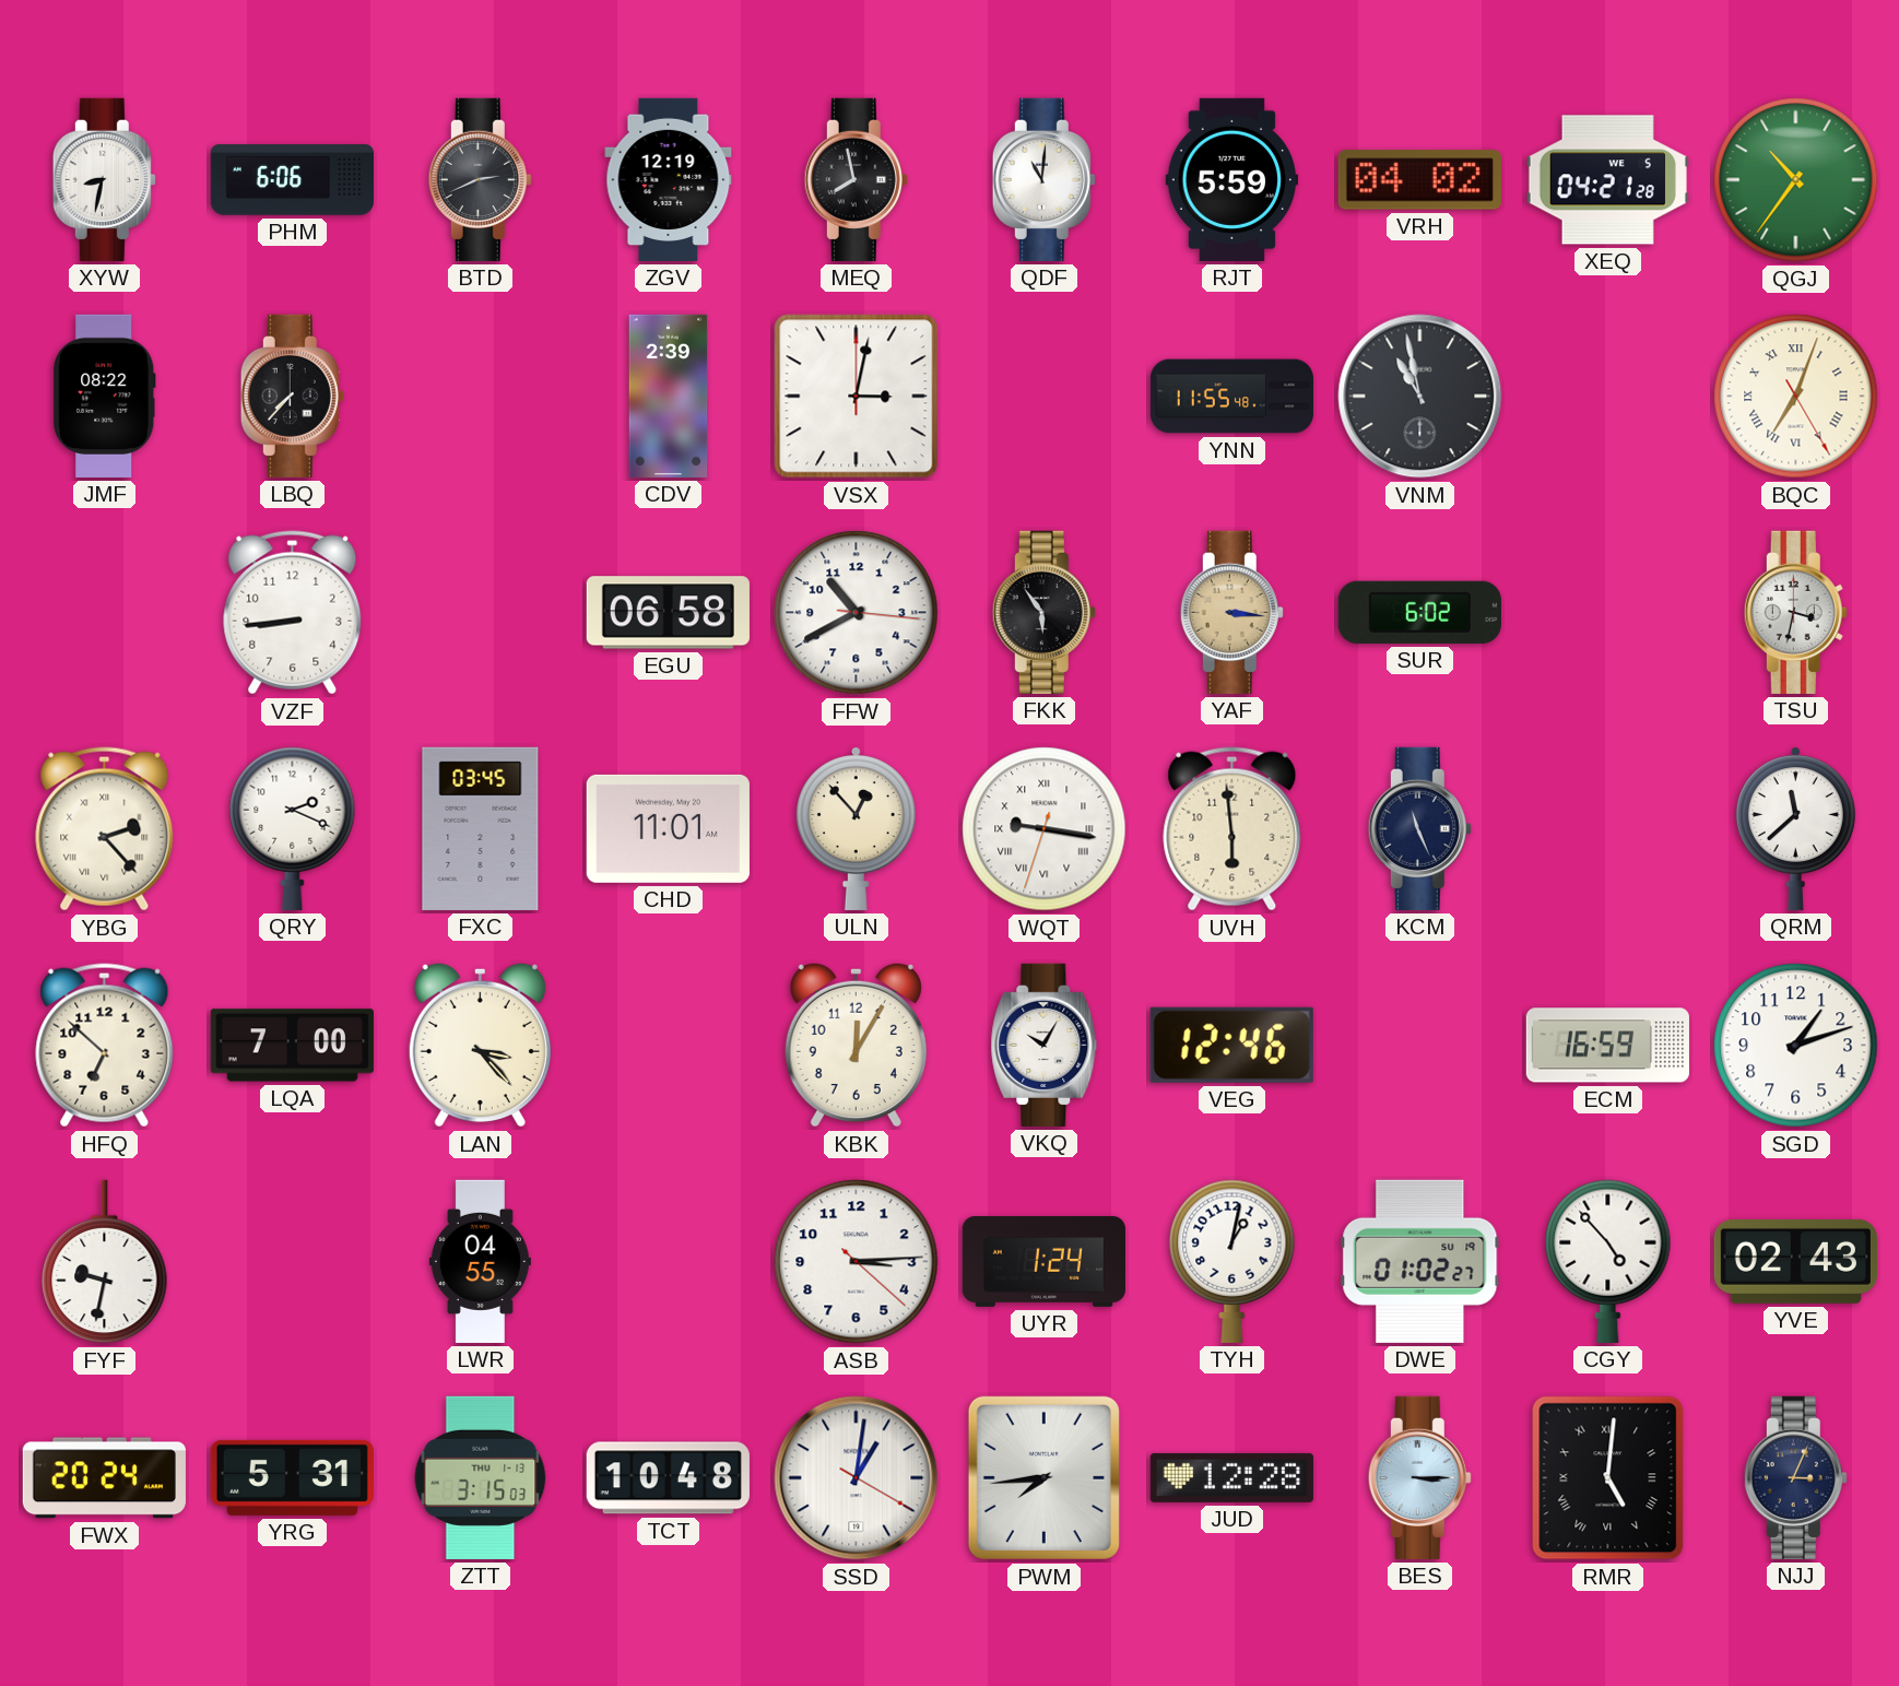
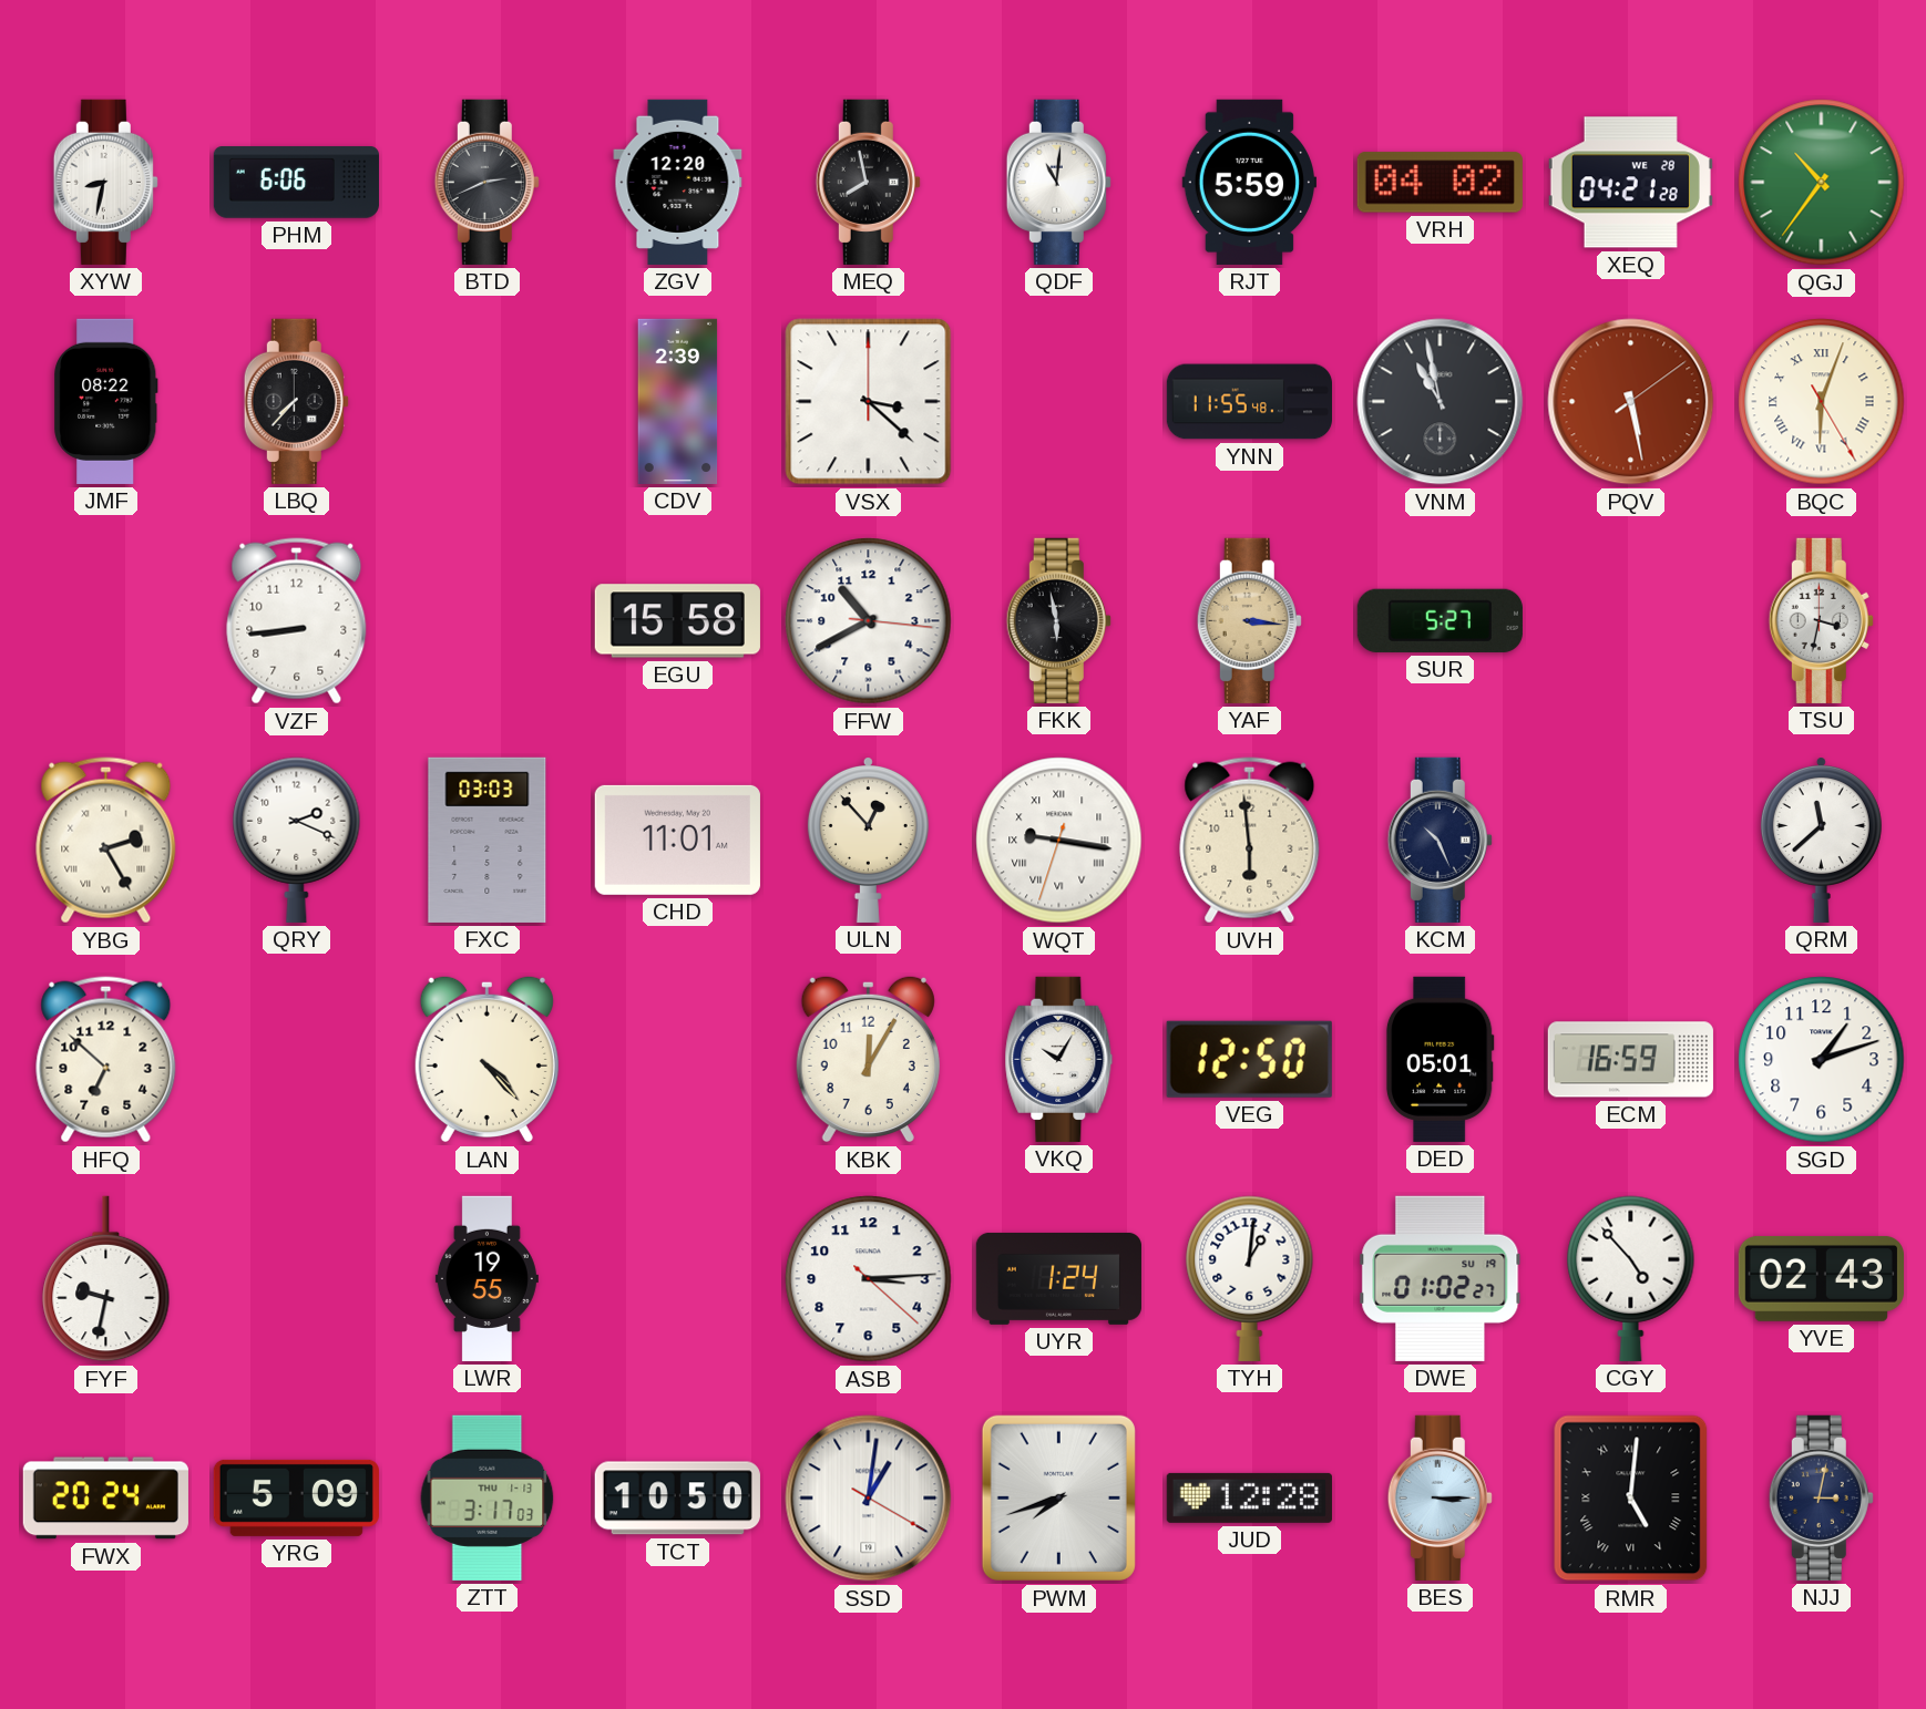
ZGV: 12:19 -> 12:20 (678, 182)
XEQ date: WE 5 -> WE 28 (1630, 183)
VSX: 3:02 -> 3:22 (869, 402)
PQV: none -> 5:28 (1631, 402)
BQC: 7:03 -> 6:03 (1822, 402)
EGU: 06:58 -> 15:58 (677, 621)
FKK: 5:54 -> 5:58 (1058, 620)
SUR: 6:02 -> 5:27 (1440, 620)
YBG: 2:23 -> 2:25 (106, 841)
FXC: 03:45 -> 03:03 (488, 840)
KCM: 11:26 -> 10:26 (1440, 840)
LQA: 7:00 -> none (292, 1046)
LAN: 3:23 -> 4:23 (486, 1059)
VEG: 12:46 -> 12:50 (1249, 1059)
DED: none -> 05:01 (1440, 1059)
LWR: 04:55 -> 19:55 (486, 1278)
TYH: 1:02 -> 1:01 (1250, 1278)
YRG: 5:31 -> 5:09 (296, 1497)
ZTT: 3:15 -> 3:17 (488, 1497)
TCT: 10:48 -> 10:50 (677, 1499)
PWM: 7:44 -> 7:42 (1058, 1497)
NJJ: 3:04 -> 3:02 (1821, 1497)
